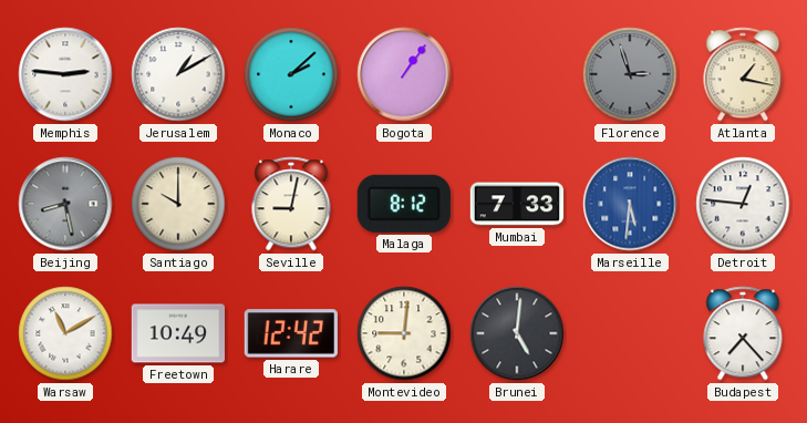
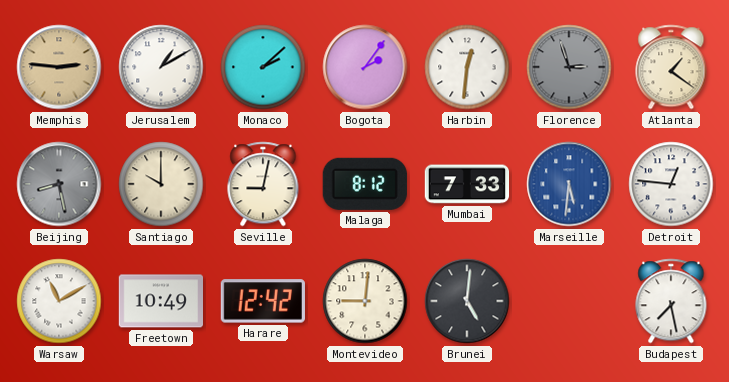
Memphis dial: white -> champagne (59, 67)
Bogota: 1:06 -> 2:06 (365, 67)
Harbin: none -> 12:31 (467, 67)
Atlanta: 1:17 -> 1:21 (671, 67)
Budapest: 7:23 -> 7:28 (671, 301)
